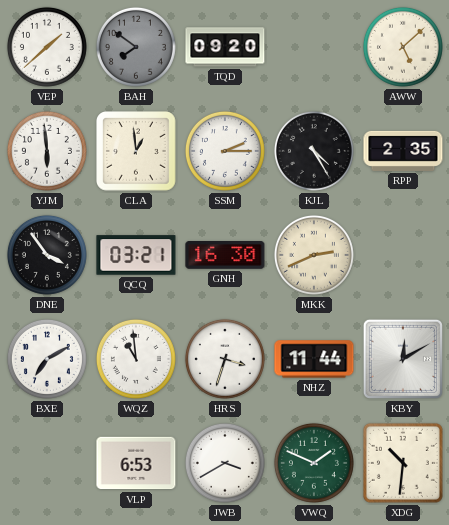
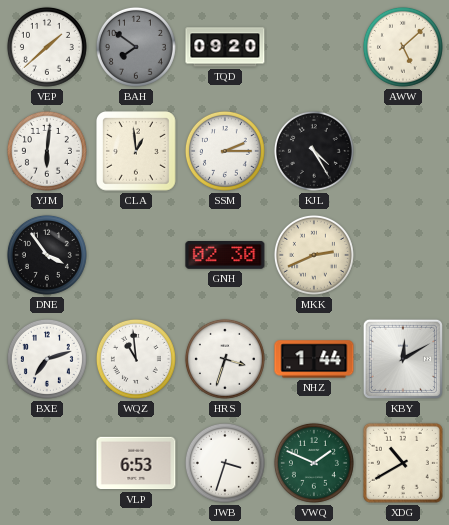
YJM: 5:59 -> 6:01 (47, 151)
RPP: 2:35 -> none (403, 151)
QCQ: 03:21 -> none (136, 255)
GNH: 16:30 -> 02:30 (225, 255)
BXE: 7:10 -> 7:12 (47, 359)
NHZ: 11:44 -> 1:44 (314, 359)
JWB: 3:40 -> 3:33 (225, 463)
XDG: 10:31 -> 10:40 (403, 463)
